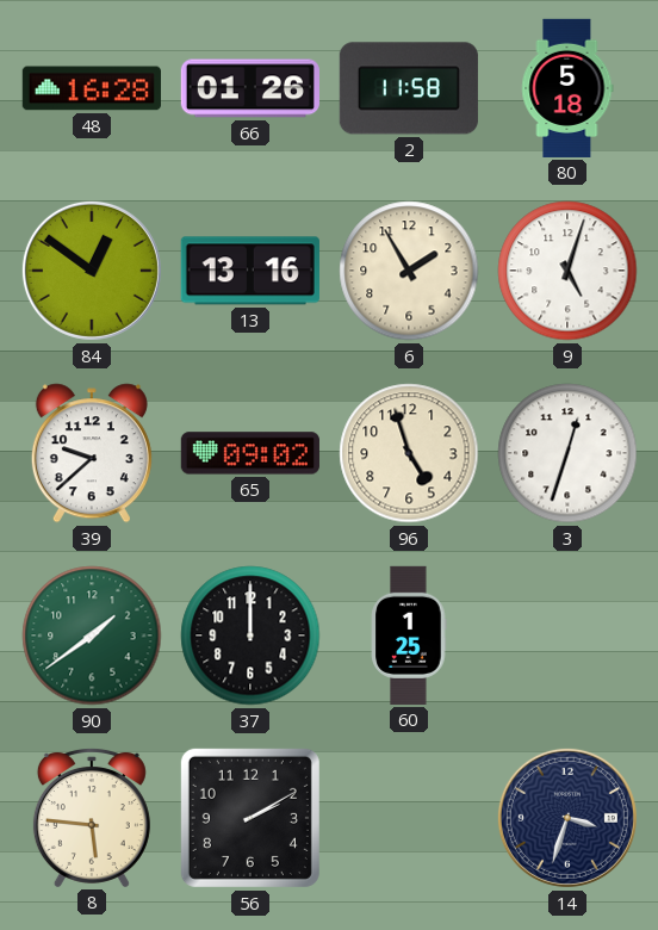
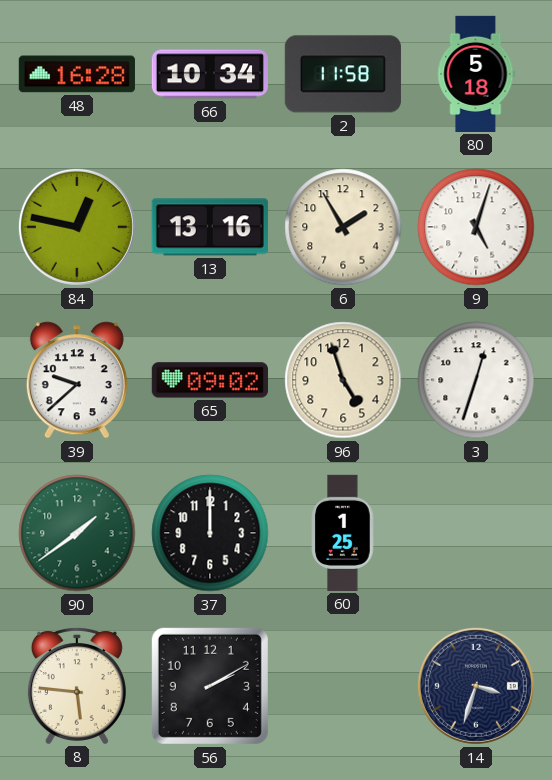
66: 01:26 -> 10:34 (210, 74)
84: 12:51 -> 12:47 (77, 227)
